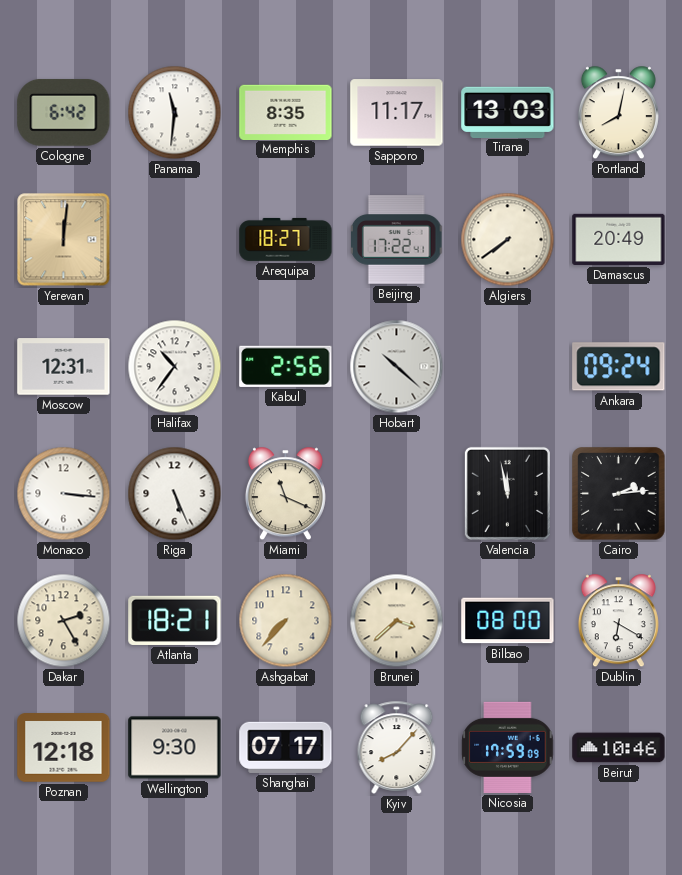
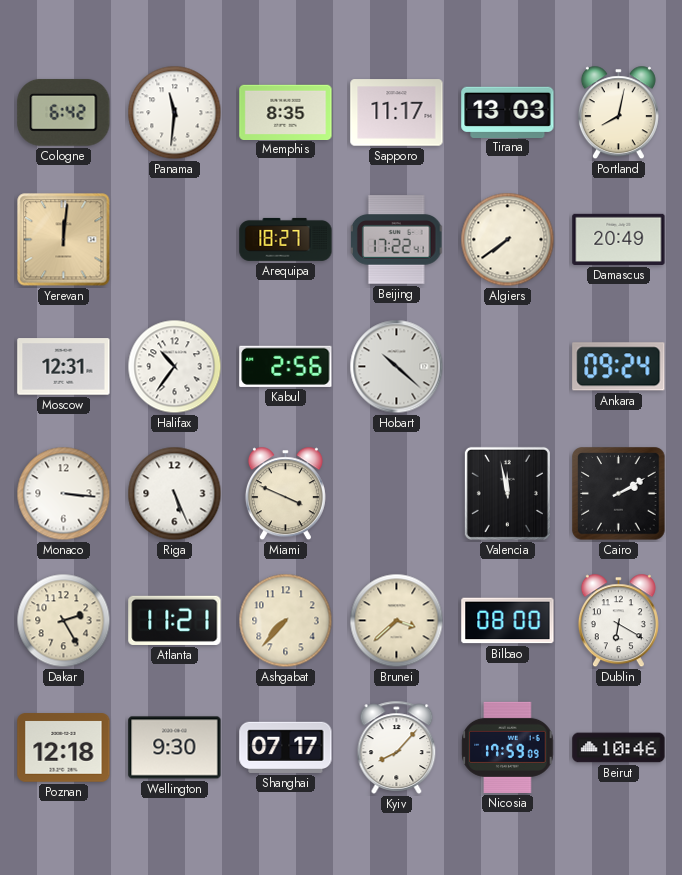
Miami: 11:19 -> 3:49 (285, 494)
Cairo: 2:14 -> 2:10 (619, 494)
Atlanta: 18:21 -> 11:21 (175, 620)
